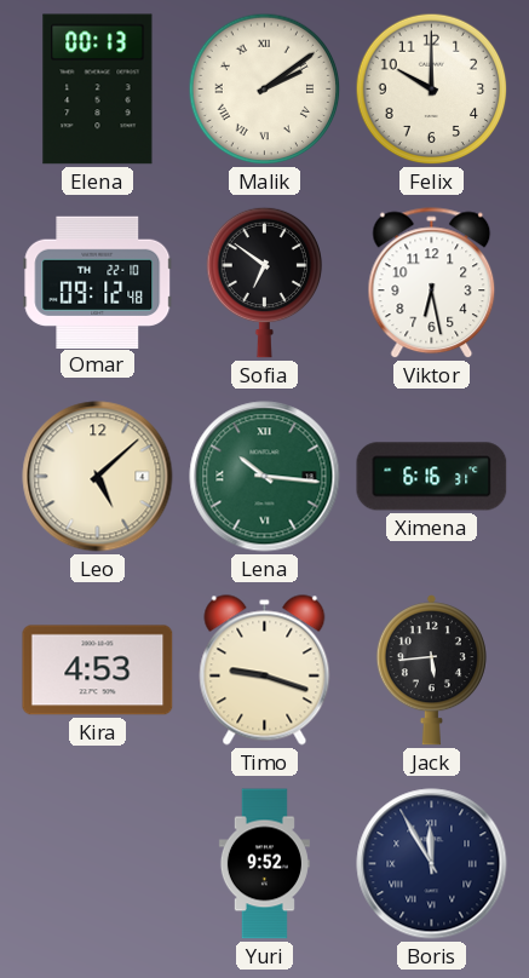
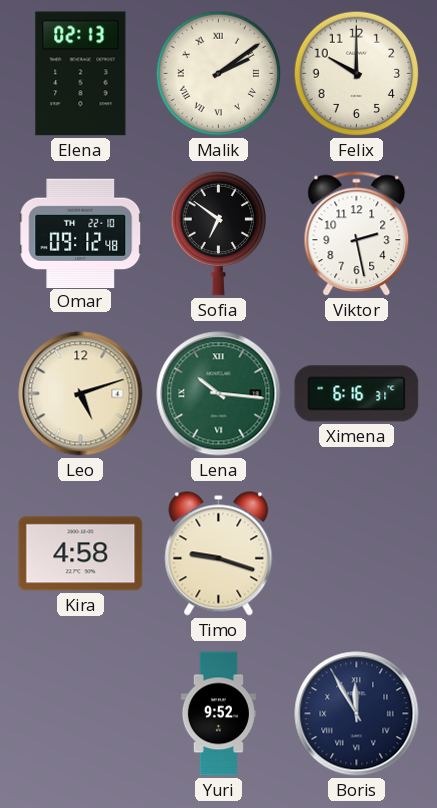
Elena: 00:13 -> 02:13 (81, 74)
Viktor: 6:28 -> 2:28 (357, 234)
Leo: 5:08 -> 5:12 (81, 394)
Kira: 4:53 -> 4:58 (81, 554)
Jack: 5:44 -> none (431, 671)
